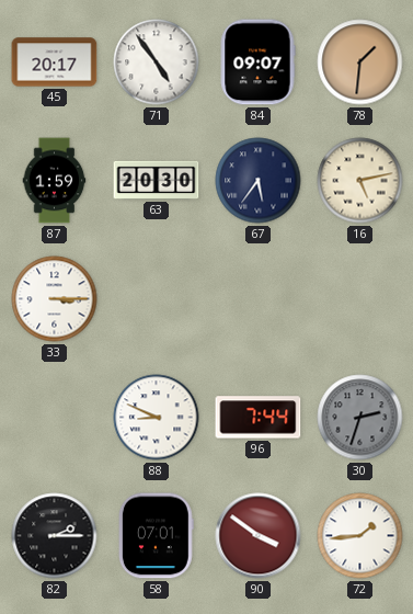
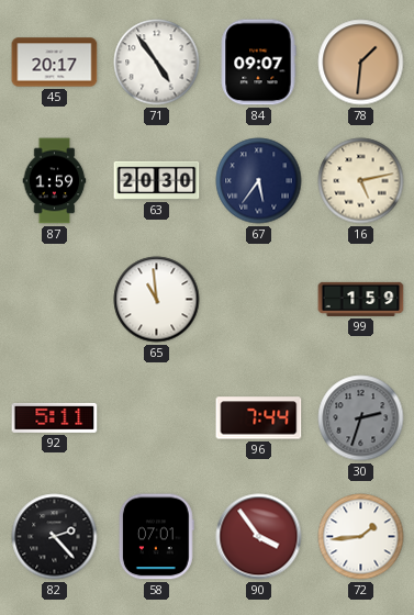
33: 3:15 -> none (55, 299)
65: none -> 10:59 (157, 300)
99: none -> 1:59 (361, 299)
92: none -> 5:11 (55, 417)
88: 8:49 -> none (157, 418)
82: 2:15 -> 2:23 (55, 537)
90: 3:51 -> 3:54 (259, 537)
